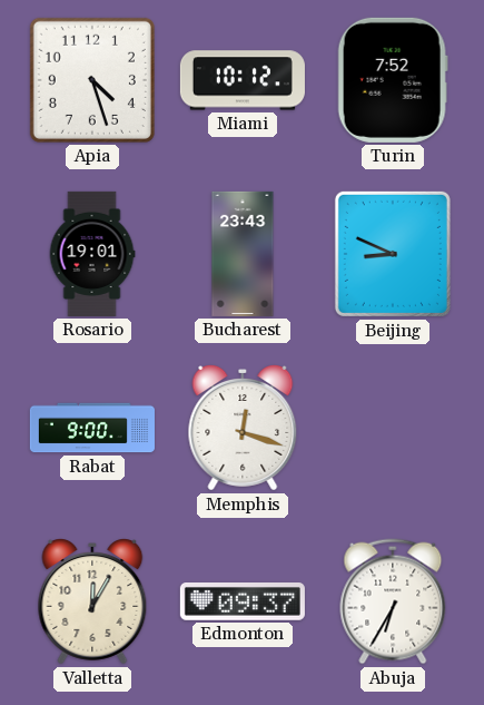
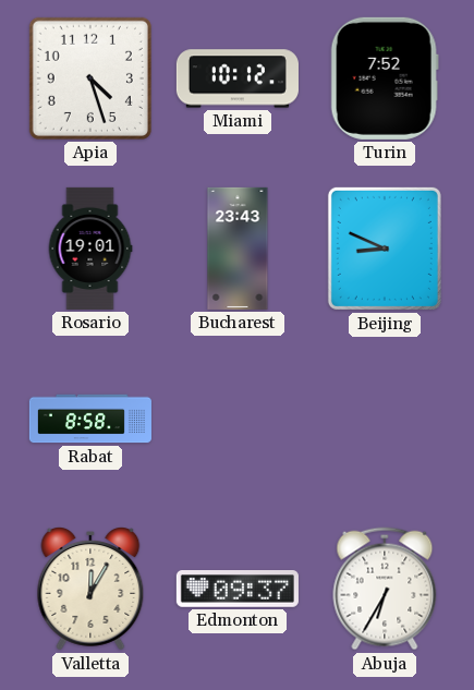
Rabat: 9:00 -> 8:58 (90, 419)
Memphis: 12:18 -> none (243, 429)
